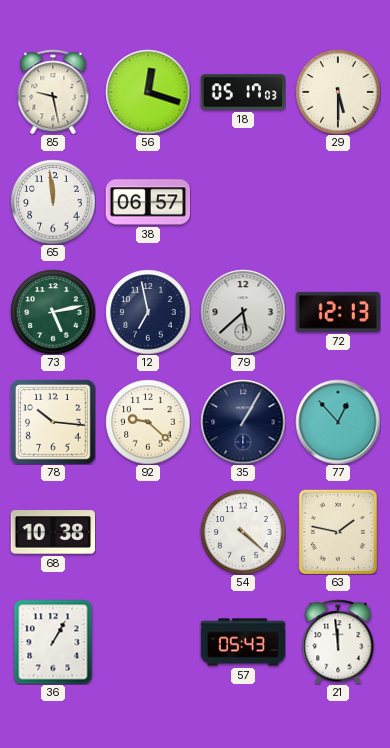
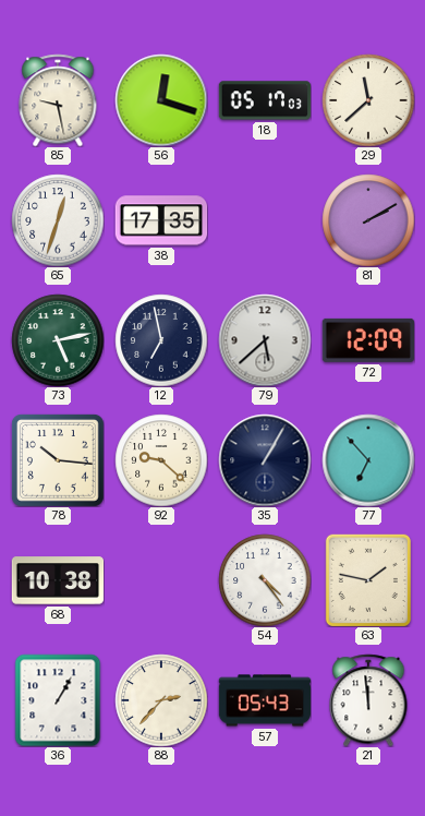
29: 5:30 -> 11:38 (368, 100)
65: 11:59 -> 12:33 (58, 220)
38: 06:57 -> 17:35 (161, 220)
81: none -> 2:10 (368, 220)
72: 12:13 -> 12:09 (367, 340)
77: 12:53 -> 6:53 (368, 460)
54: 4:22 -> 4:24 (265, 580)
88: none -> 2:37 (161, 700)
